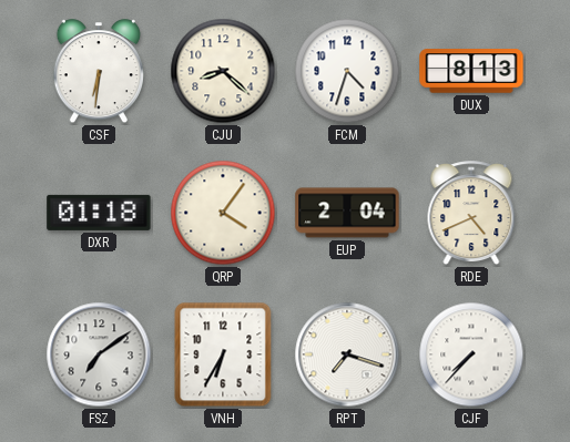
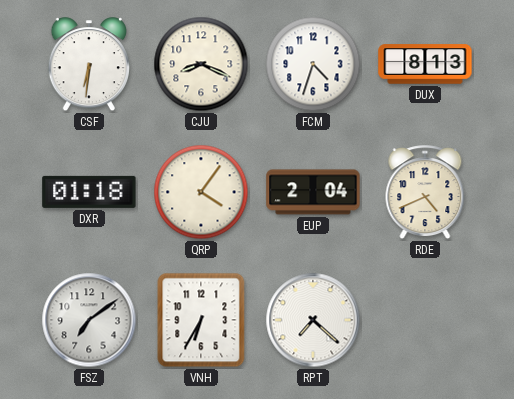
CJU: 8:22 -> 8:19 (201, 64)
RPT: 7:18 -> 7:22 (313, 320)
CJF: 7:37 -> none (471, 354)
